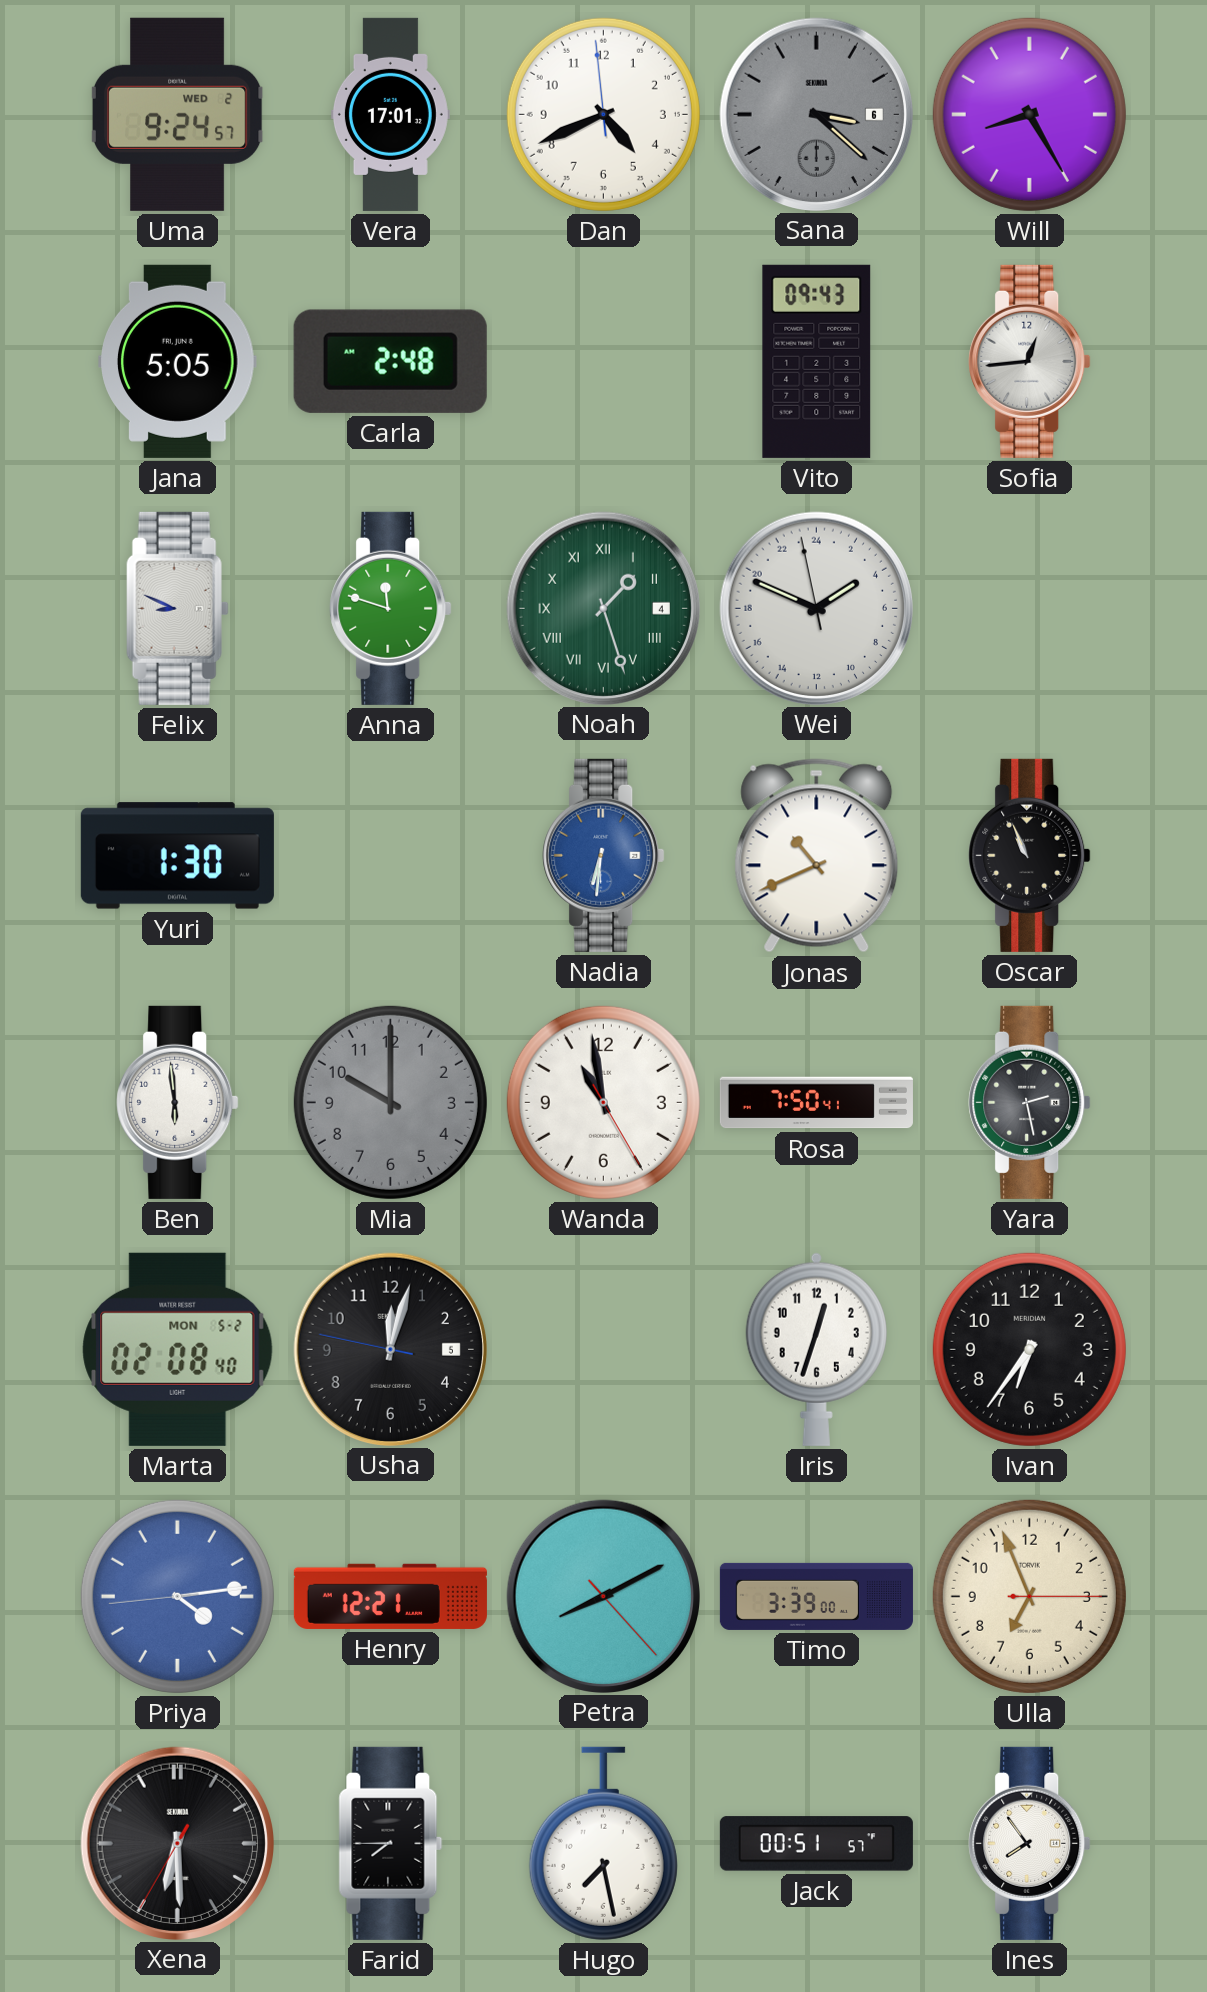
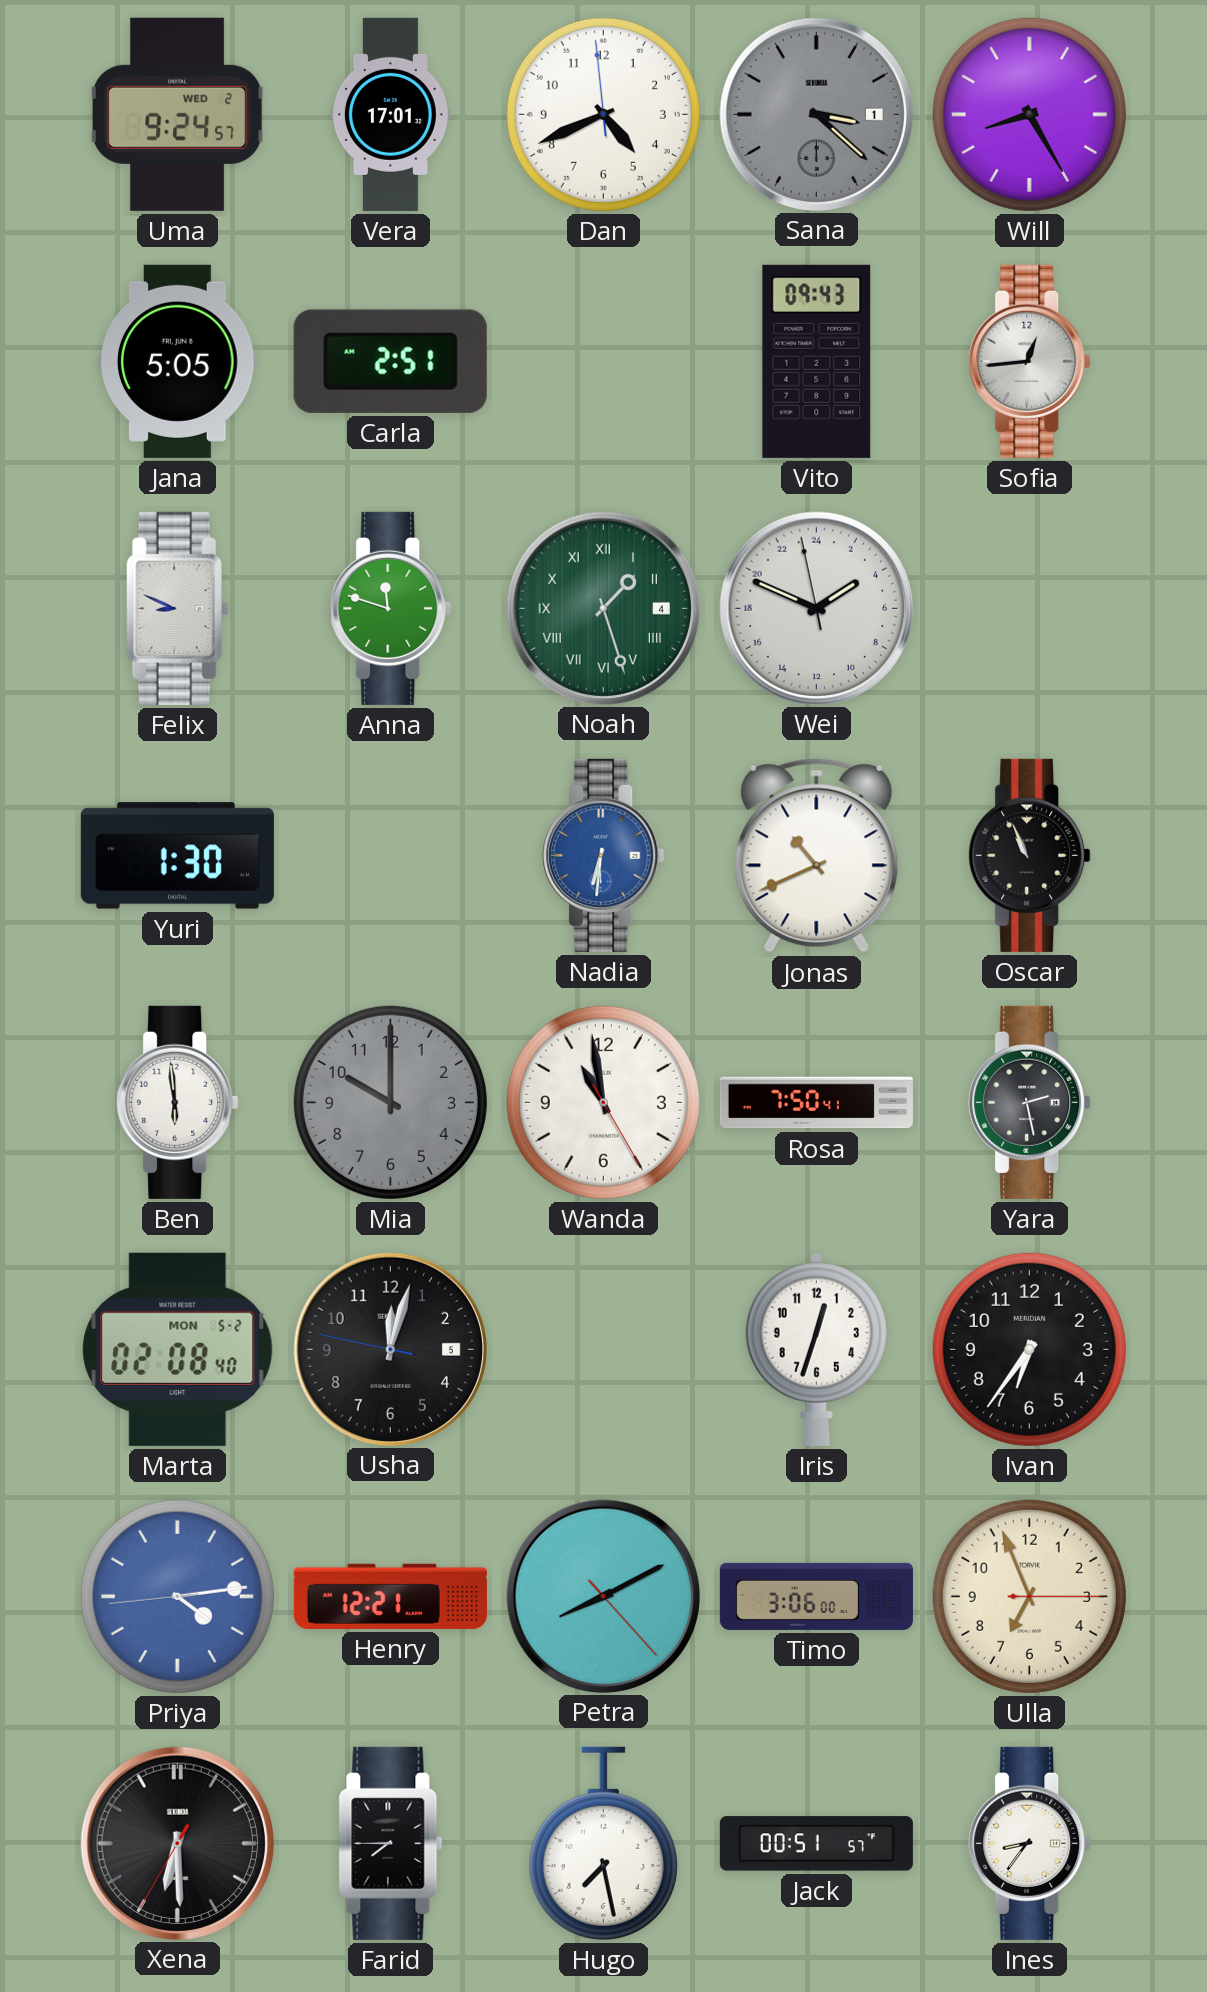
Sana date: 6 -> 1 (816, 114)
Carla: 2:48 -> 2:51 (390, 361)
Timo: 3:39 -> 3:06 (816, 1596)
Ines: 7:54 -> 8:36 (1030, 1843)
